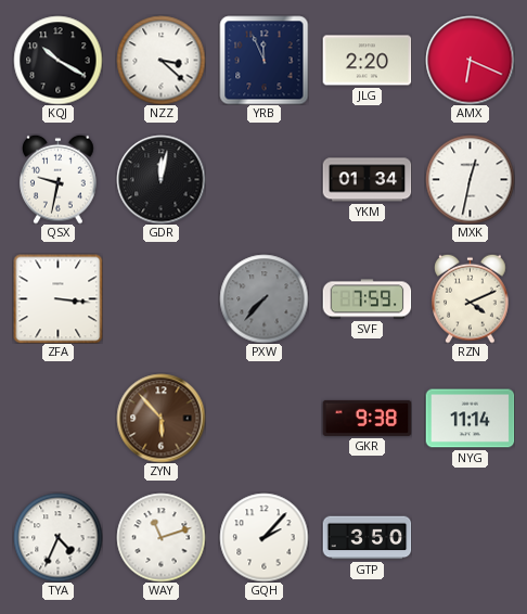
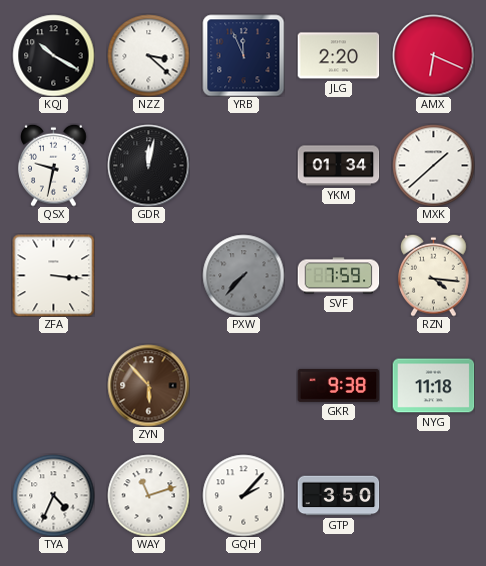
MXK: 12:32 -> 1:38 (433, 165)
RZN: 4:11 -> 4:16 (434, 275)
NYG: 11:14 -> 11:18 (433, 386)
